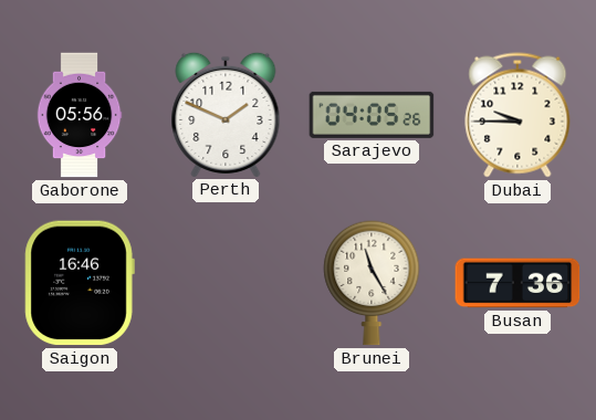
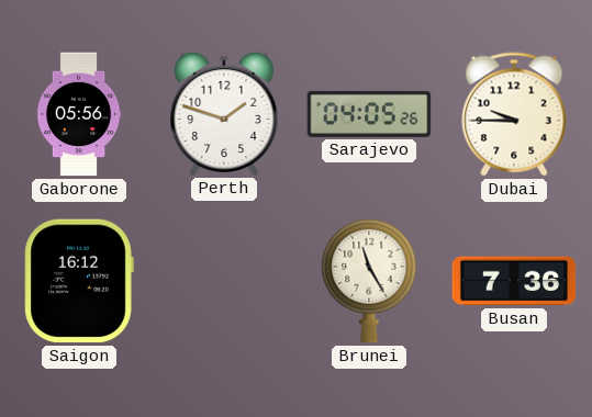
Perth: 1:49 -> 1:48 (224, 113)
Saigon: 16:46 -> 16:12 (79, 281)
